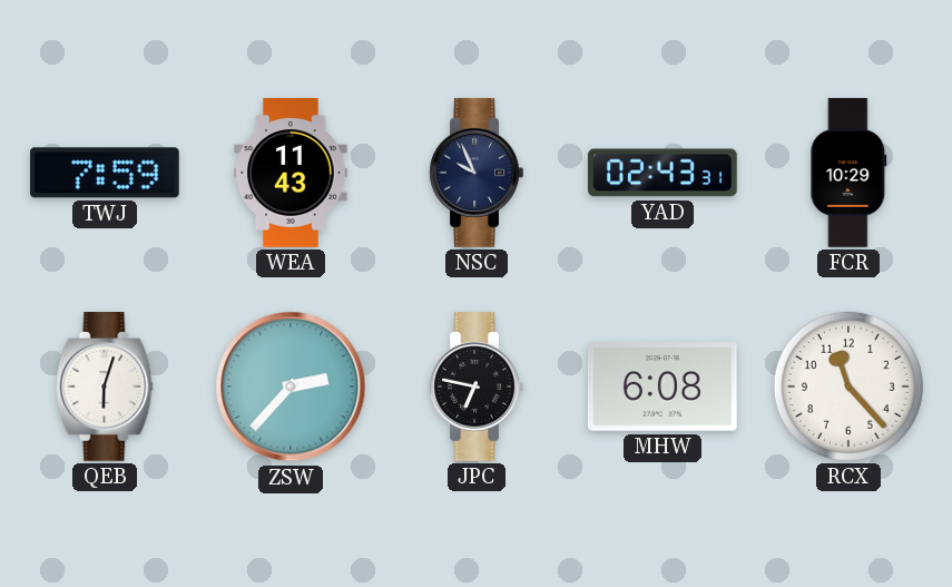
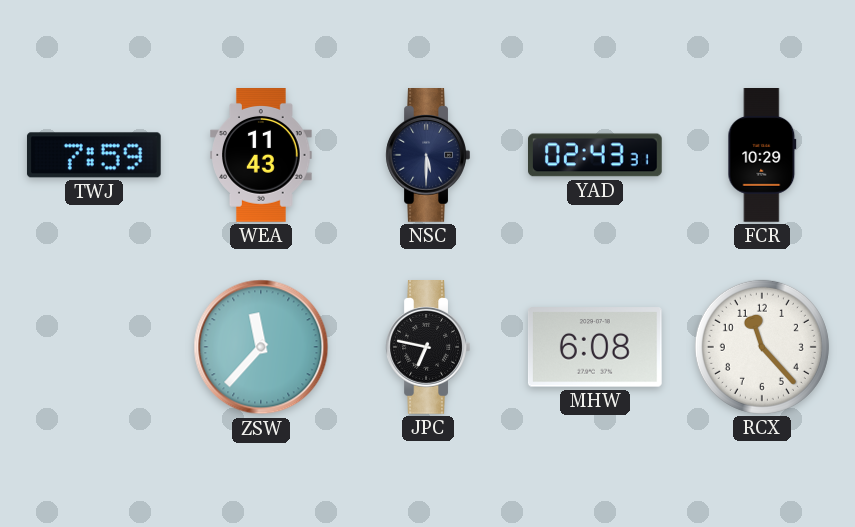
NSC: 9:56 -> 5:30 (428, 156)
QEB: 6:03 -> none (105, 388)
ZSW: 2:37 -> 11:37 (261, 347)
